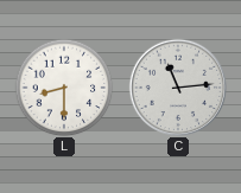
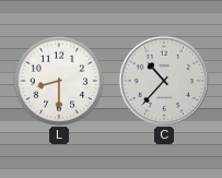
C: 11:14 -> 10:37 (164, 81)
